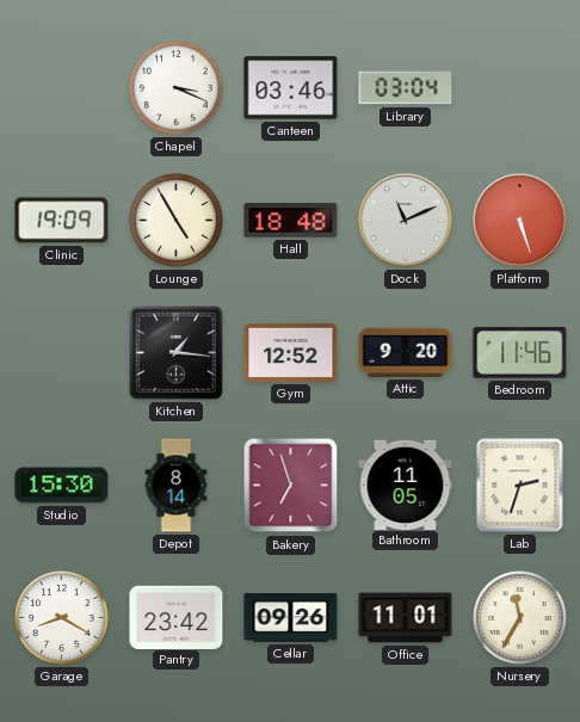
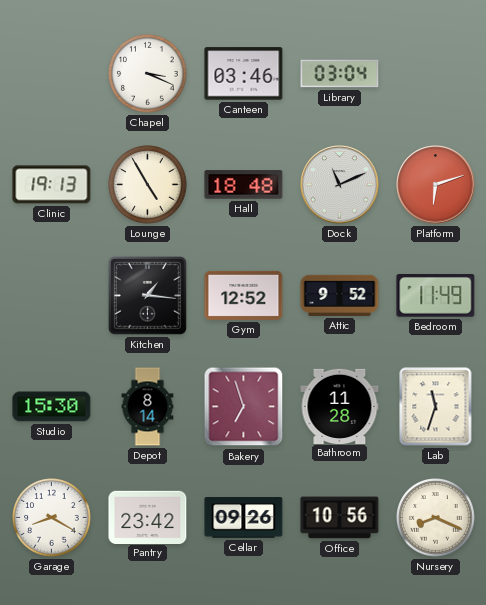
Clinic: 19:09 -> 19:13 (52, 185)
Platform: 5:27 -> 6:12 (436, 185)
Attic: 9:20 -> 9:52 (340, 295)
Bedroom: 11:46 -> 11:49 (436, 296)
Bathroom: 11:05 -> 11:28 (340, 406)
Lab: 2:33 -> 11:33 (436, 407)
Office: 11:01 -> 10:56 (340, 518)
Nursery: 11:35 -> 8:19 (436, 518)
